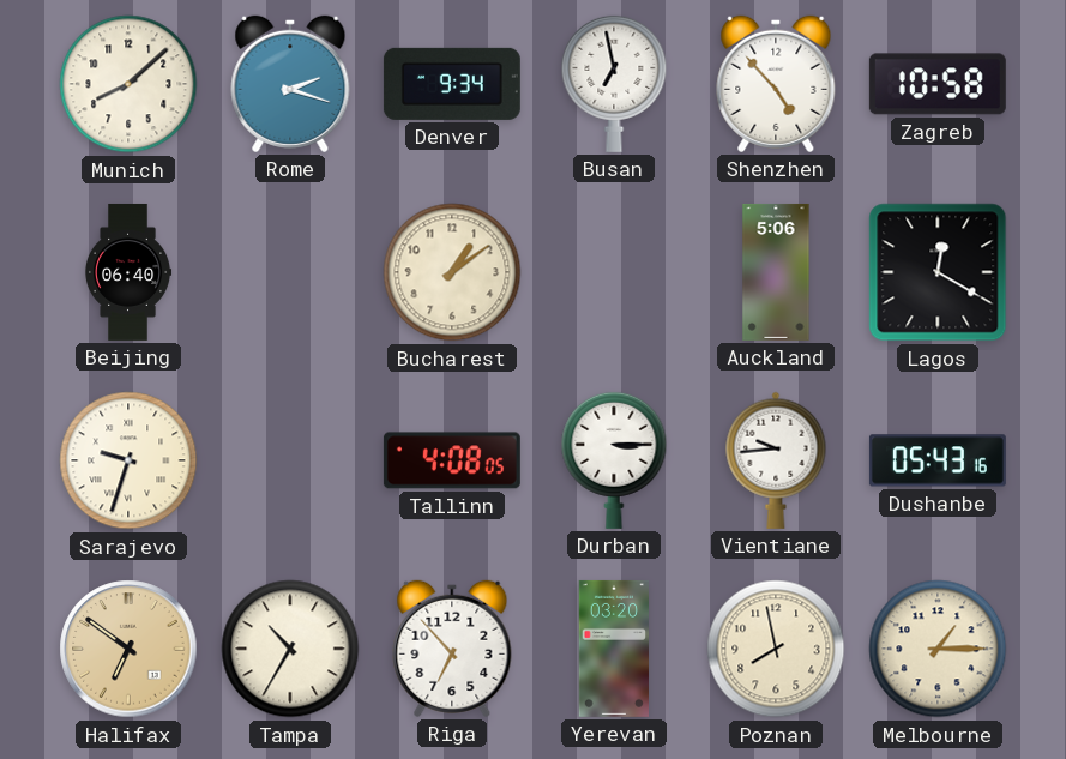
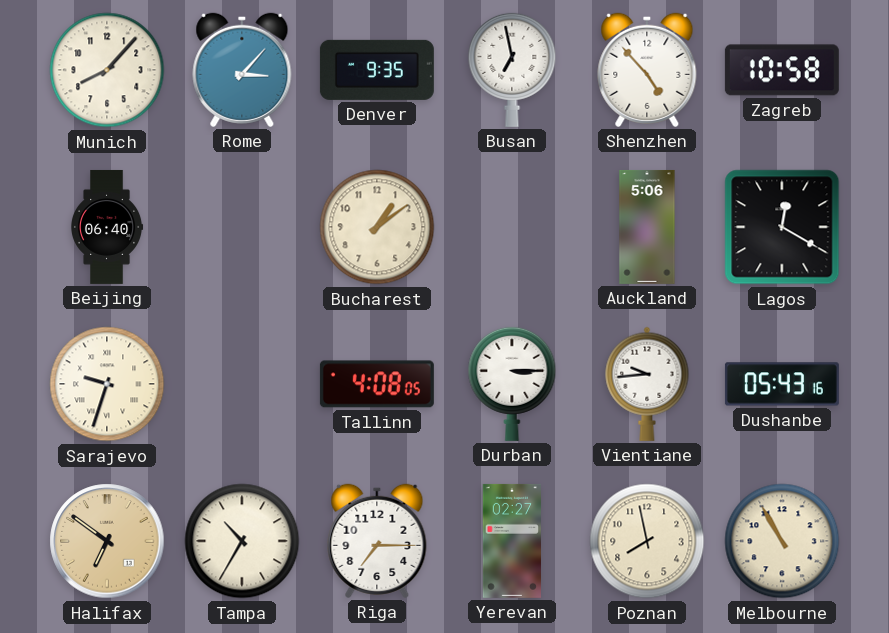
Munich: 8:08 -> 8:07 (107, 70)
Rome: 2:18 -> 3:07 (242, 70)
Denver: 9:34 -> 9:35 (377, 70)
Riga: 6:53 -> 7:15 (377, 541)
Yerevan: 03:20 -> 02:27 (511, 541)
Melbourne: 1:15 -> 10:55 (782, 541)
